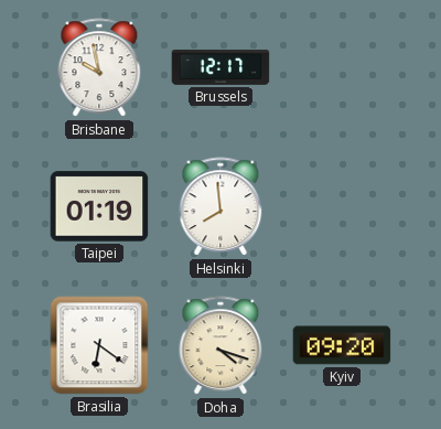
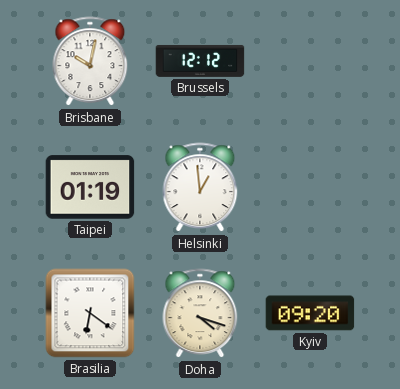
Brisbane: 9:58 -> 10:02 (90, 62)
Brussels: 12:17 -> 12:12 (200, 61)
Helsinki: 7:59 -> 12:59 (200, 188)
